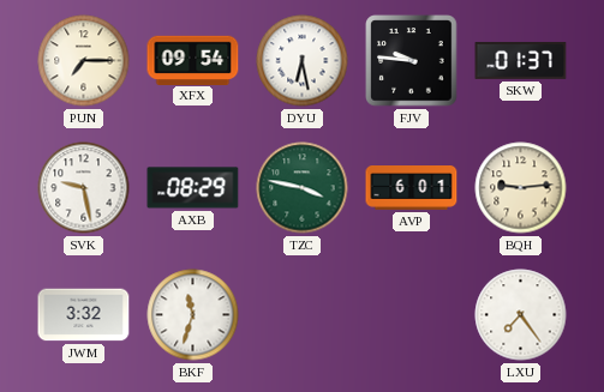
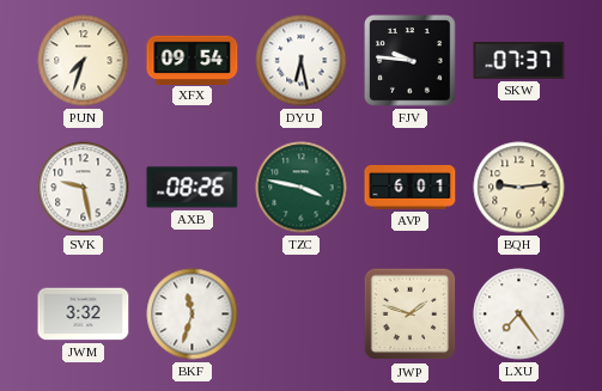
PUN: 7:15 -> 7:33 (84, 61)
SKW: 01:37 -> 07:37 (519, 61)
AXB: 08:29 -> 08:26 (193, 188)
JWP: none -> 1:48 (411, 314)
